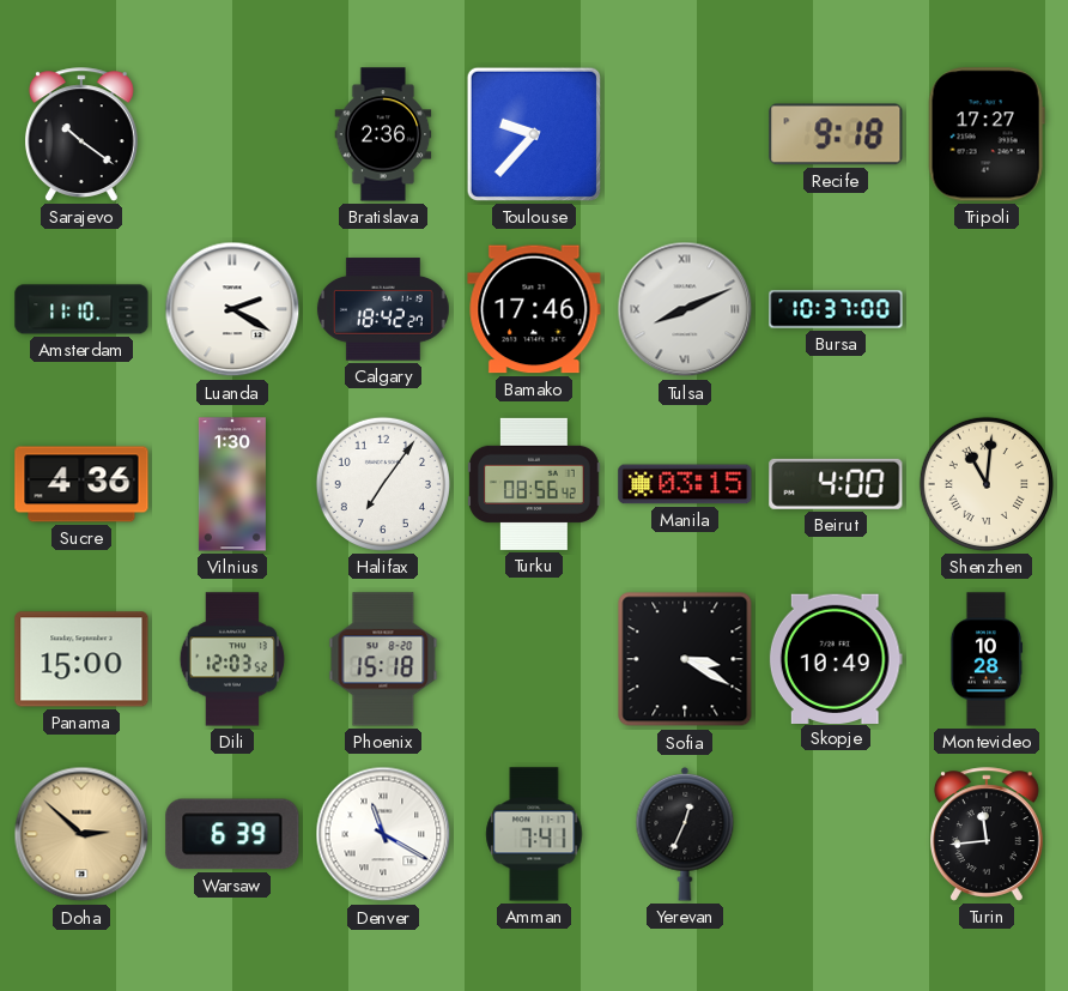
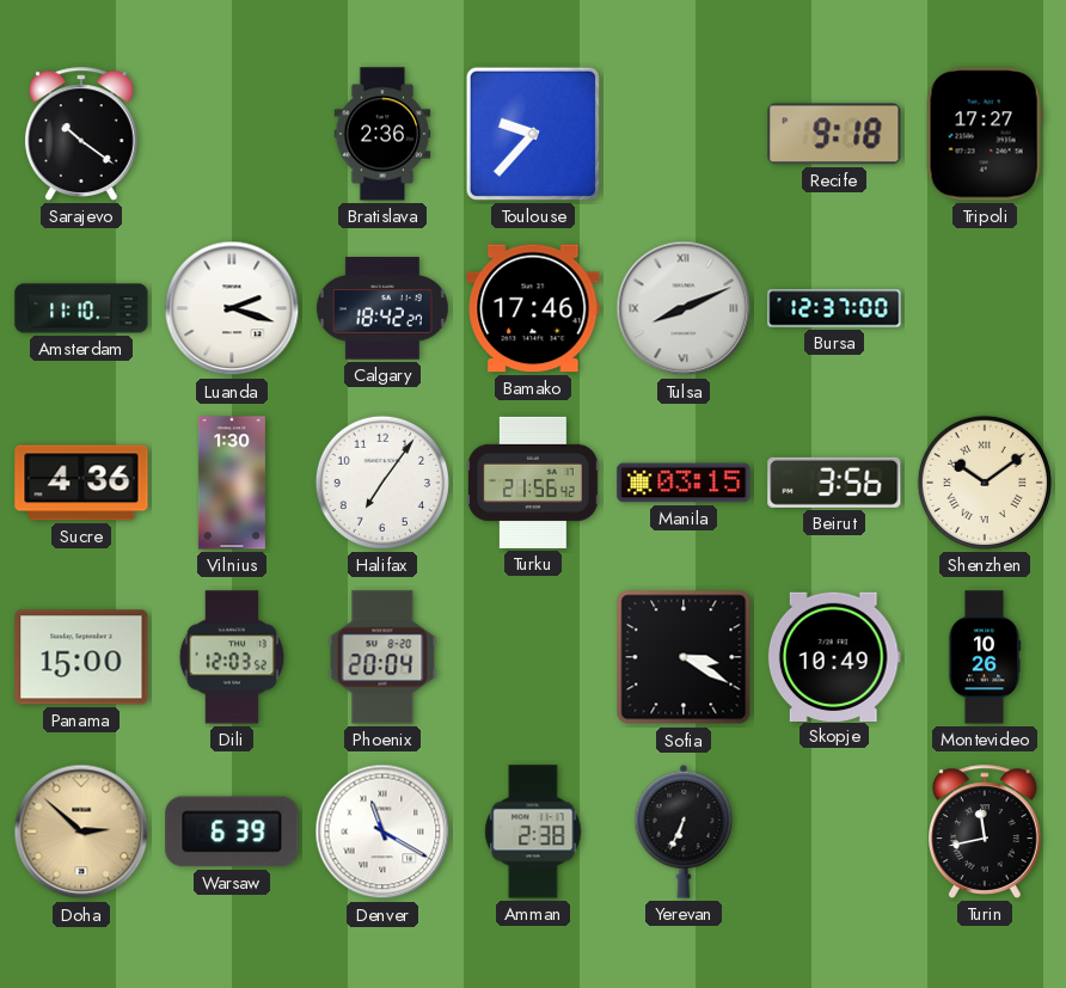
Luanda: 2:20 -> 2:18 (232, 308)
Bursa: 10:37 -> 12:37 (834, 308)
Turku: 08:56 -> 21:56 (533, 483)
Beirut: 4:00 -> 3:56 (834, 483)
Shenzhen: 11:01 -> 10:09 (985, 483)
Phoenix: 15:18 -> 20:04 (382, 657)
Montevideo: 10:28 -> 10:26 (985, 657)
Amman: 7:41 -> 2:38 (533, 831)
Yerevan: 12:34 -> 6:34 (684, 831)
Turin: 11:44 -> 11:43 (985, 831)
